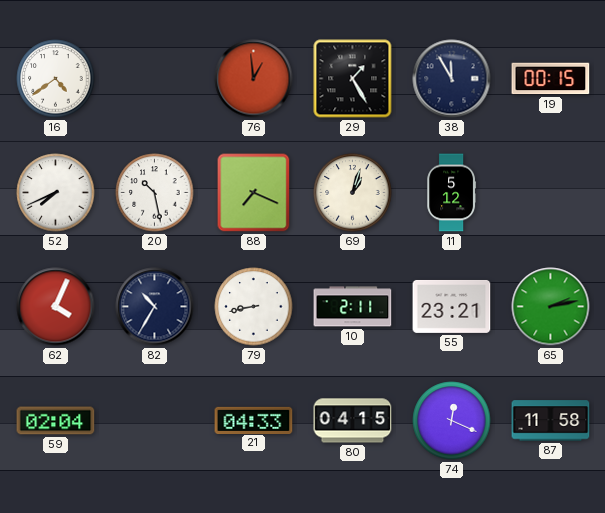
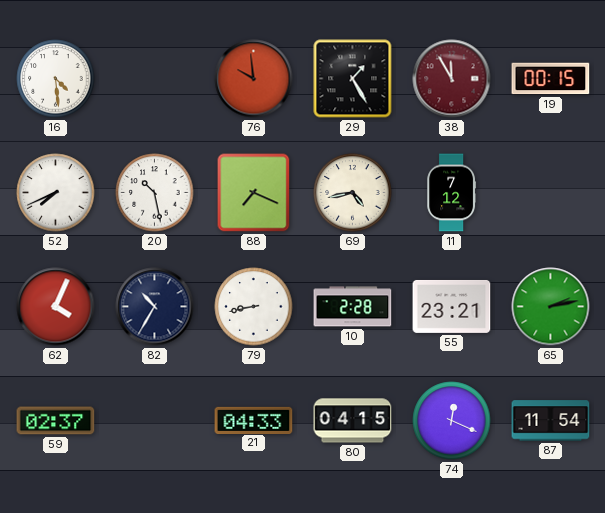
16: 4:39 -> 4:29 (56, 79)
76: 12:59 -> 9:59 (254, 79)
38 dial: navy -> burgundy (452, 79)
69: 1:03 -> 4:43 (353, 193)
11: 5:12 -> 7:12 (452, 193)
10: 2:11 -> 2:28 (353, 307)
59: 02:04 -> 02:37 (56, 421)
87: 11:58 -> 11:54 (551, 421)
